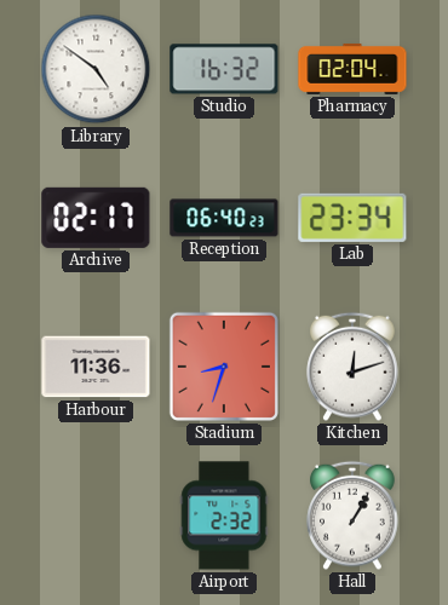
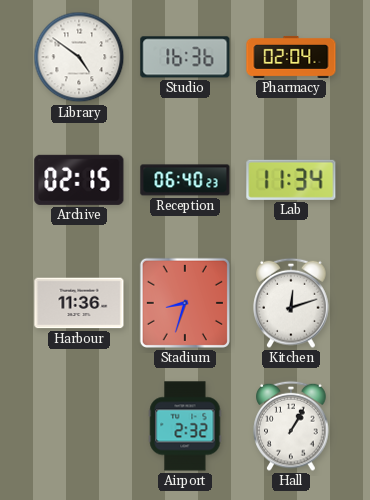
Studio: 16:32 -> 16:36 (185, 57)
Archive: 02:17 -> 02:15 (79, 180)
Lab: 23:34 -> 11:34 (291, 180)
